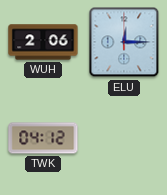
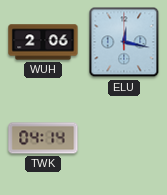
ELU: 12:15 -> 12:17 (124, 42)
TWK: 04:12 -> 04:14 (43, 138)
